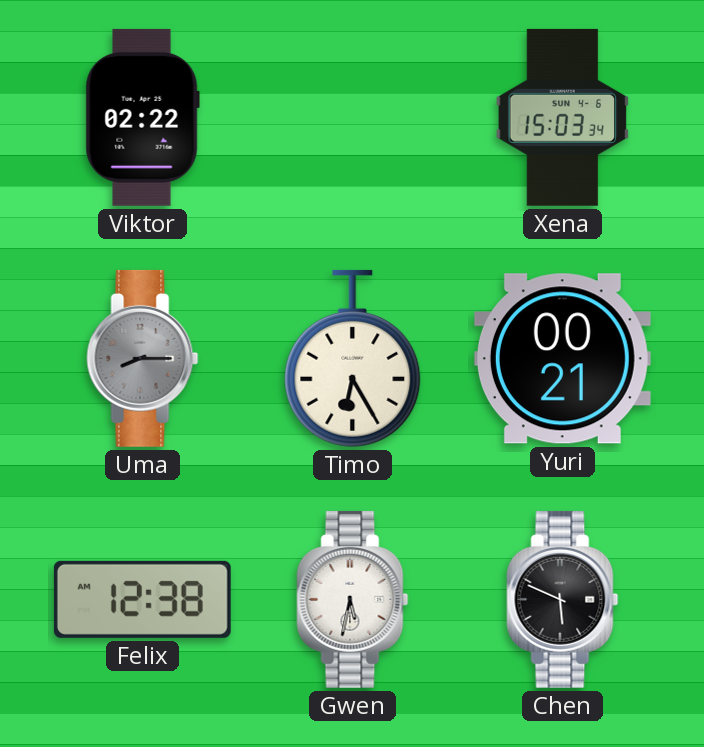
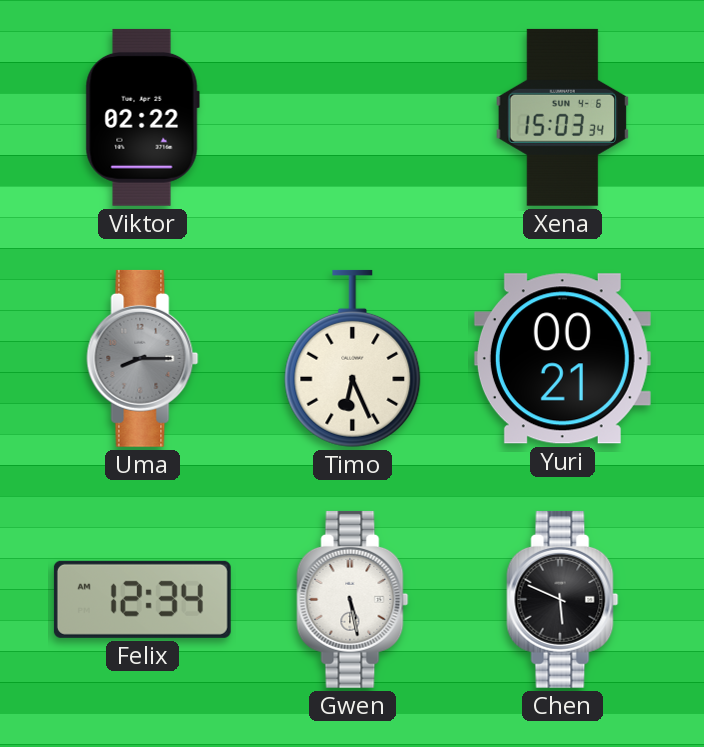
Timo: 6:25 -> 6:26 (353, 358)
Felix: 12:38 -> 12:34 (142, 599)
Gwen: 5:32 -> 5:28 (353, 599)
